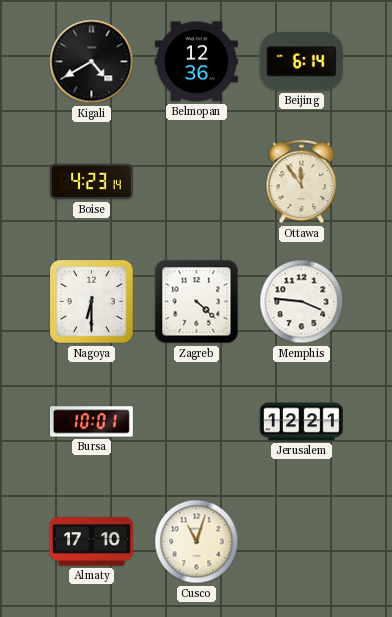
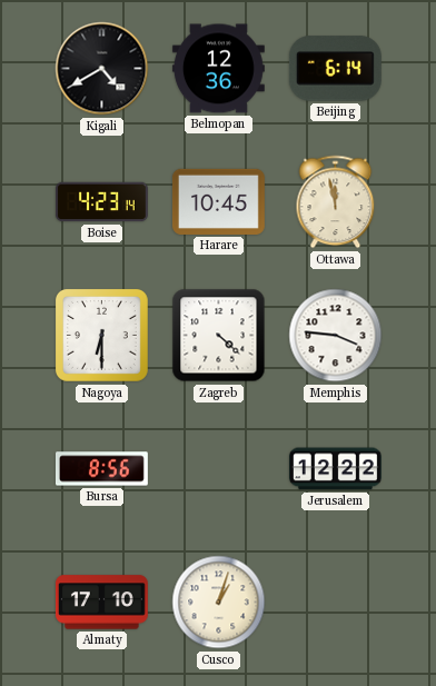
Harare: none -> 10:45 (218, 201)
Ottawa: 11:54 -> 11:58 (336, 202)
Bursa: 10:01 -> 8:56 (101, 469)
Jerusalem: 12:21 -> 12:22 (335, 469)
Cusco: 11:03 -> 1:03 (219, 603)
